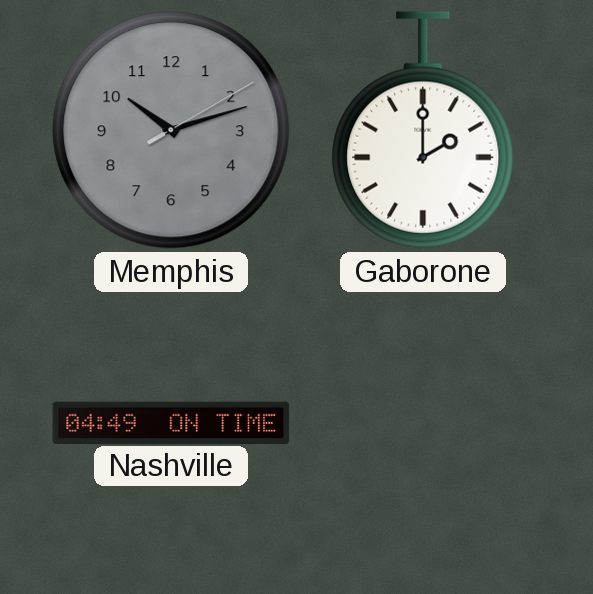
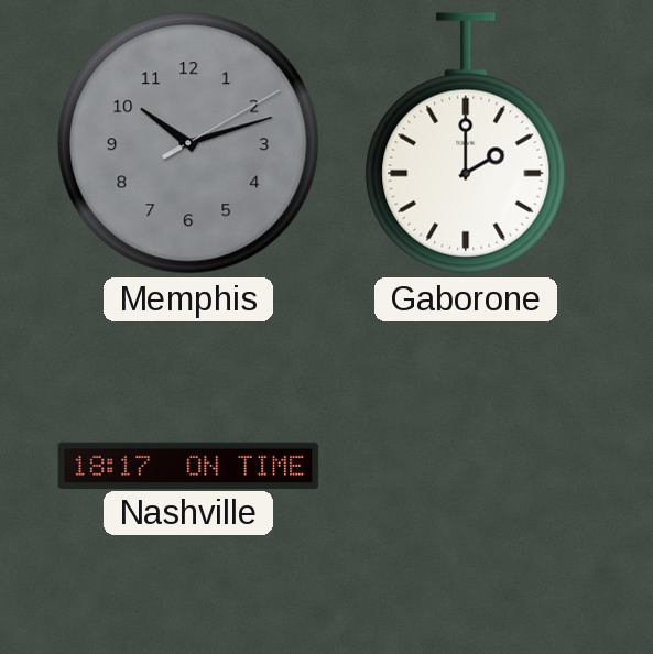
Nashville: 04:49 -> 18:17 (188, 465)
